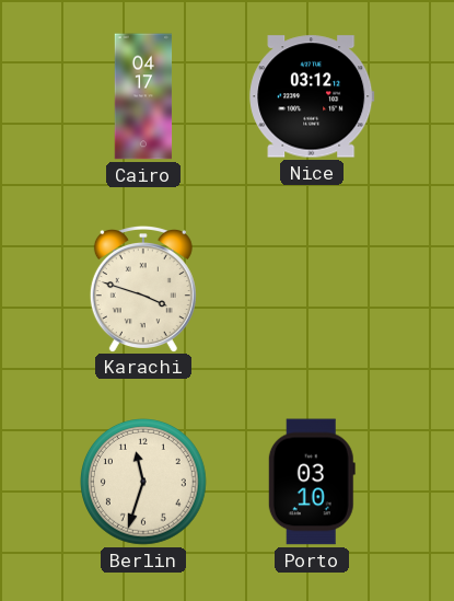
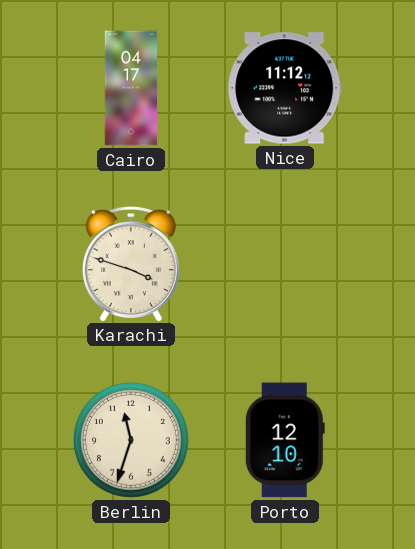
Nice: 03:12 -> 11:12 (285, 88)
Porto: 03:10 -> 12:10 (285, 440)
